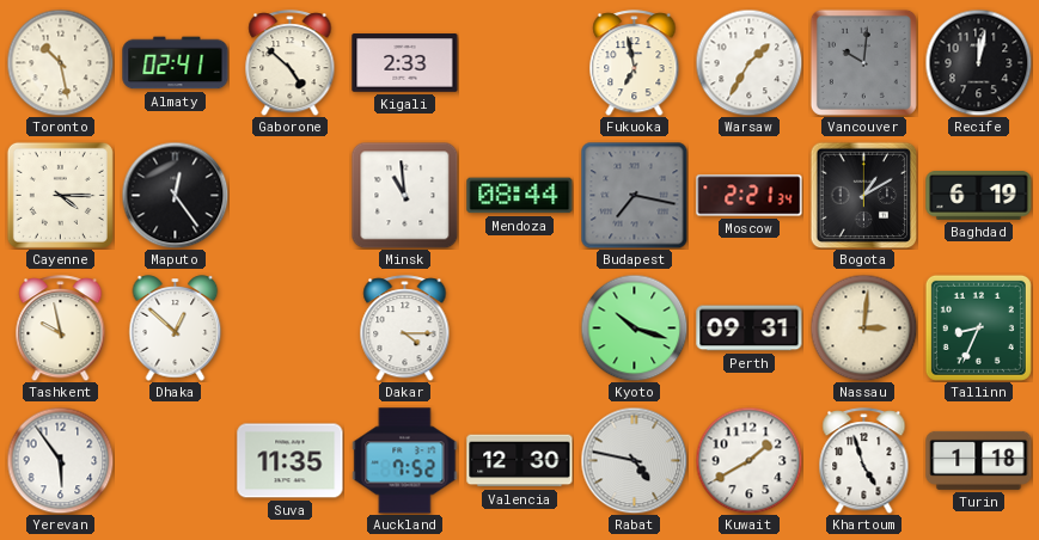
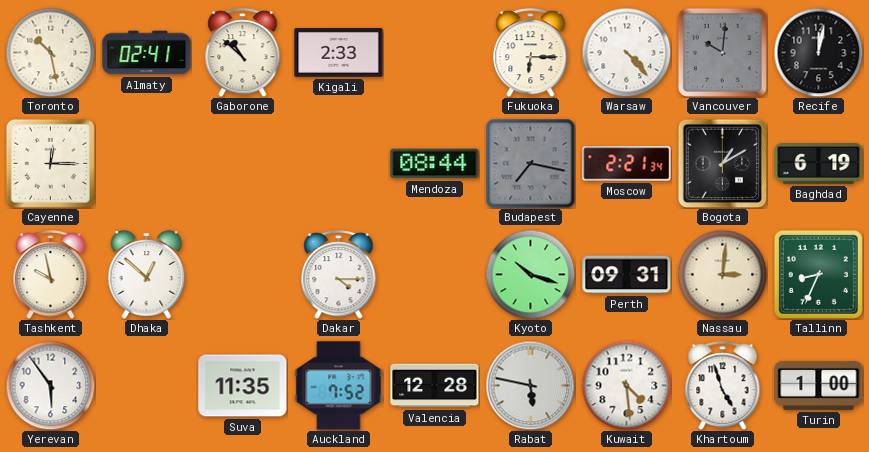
Gaborone: 4:52 -> 10:52 (243, 53)
Fukuoka: 6:58 -> 6:15 (531, 53)
Warsaw: 1:35 -> 4:23 (626, 52)
Cayenne: 4:15 -> 12:15 (50, 163)
Maputo: 12:24 -> none (175, 195)
Minsk: 10:59 -> none (404, 195)
Valencia: 12:30 -> 12:28 (435, 386)
Rabat: 4:47 -> 5:47 (530, 385)
Kuwait: 1:40 -> 4:29 (626, 385)
Turin: 1:18 -> 1:00 (819, 385)
